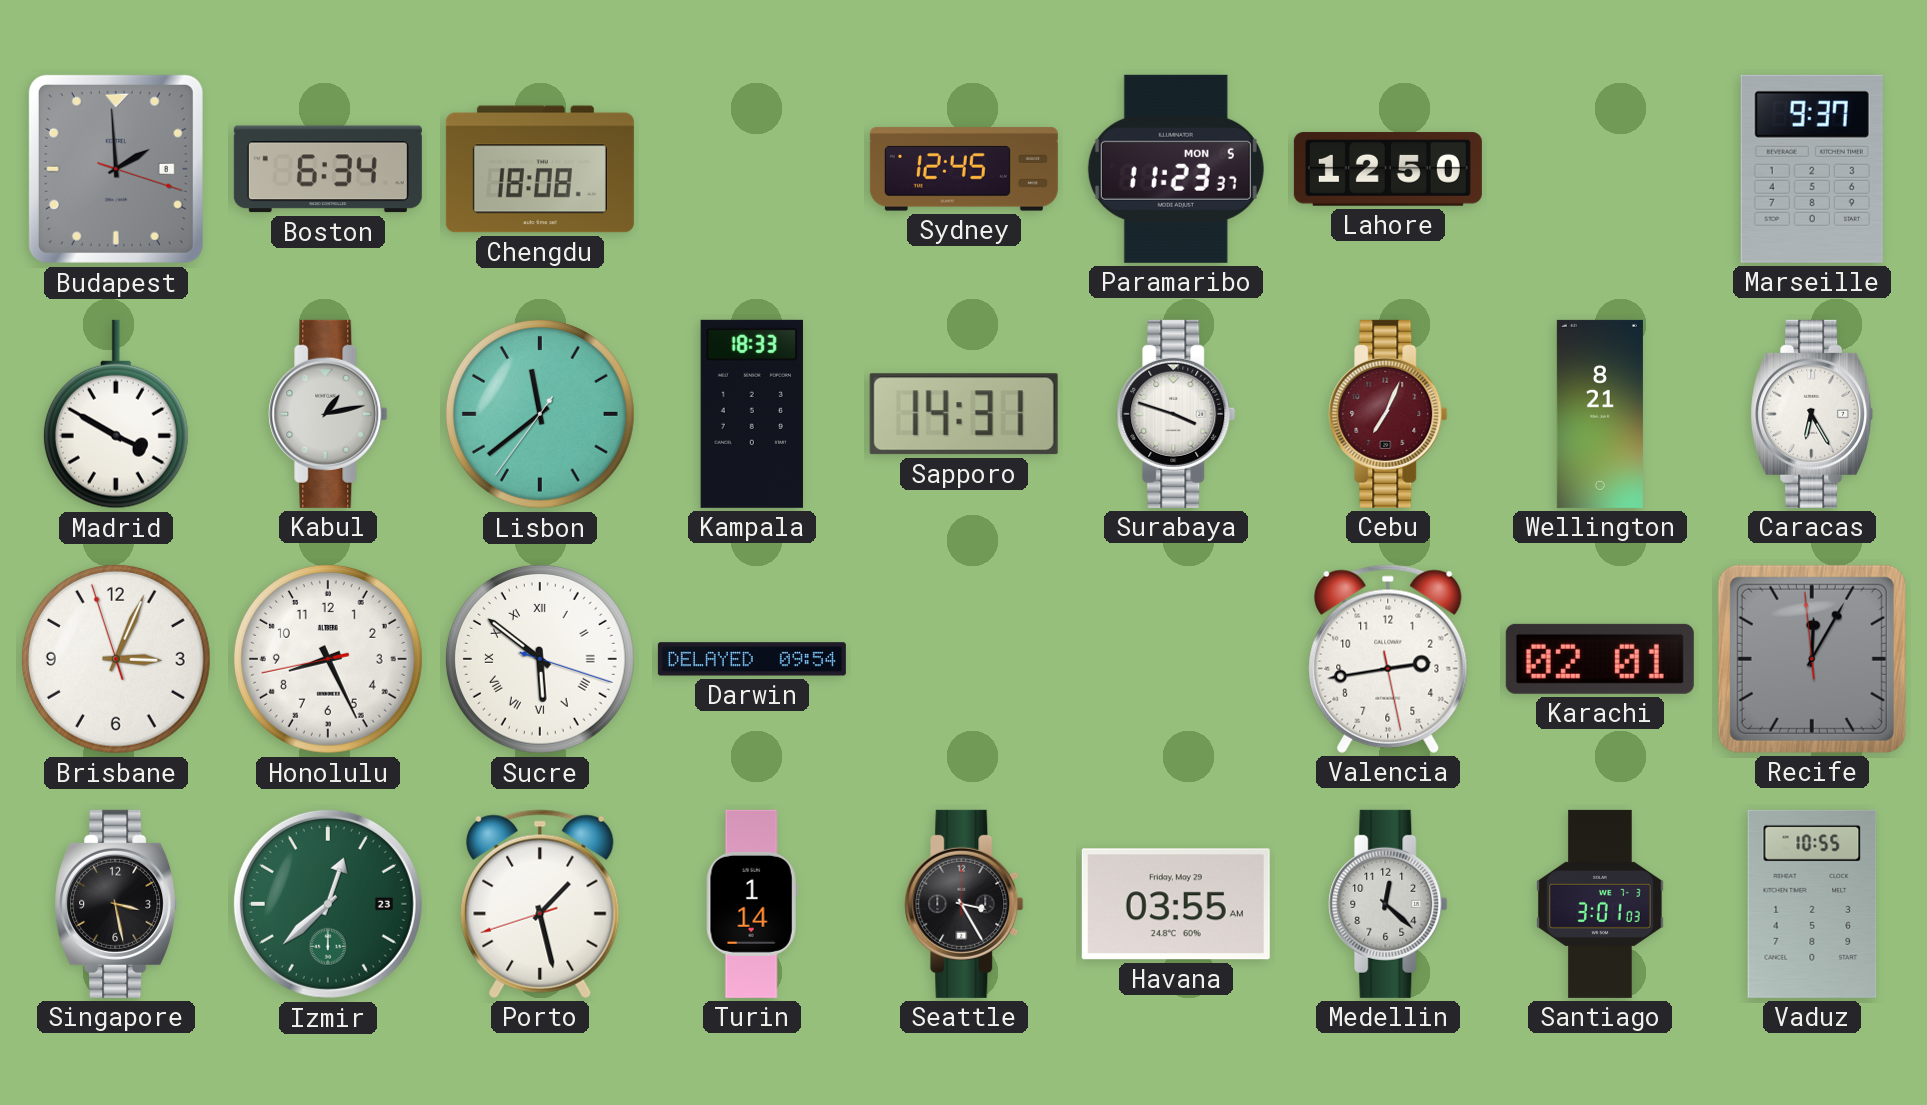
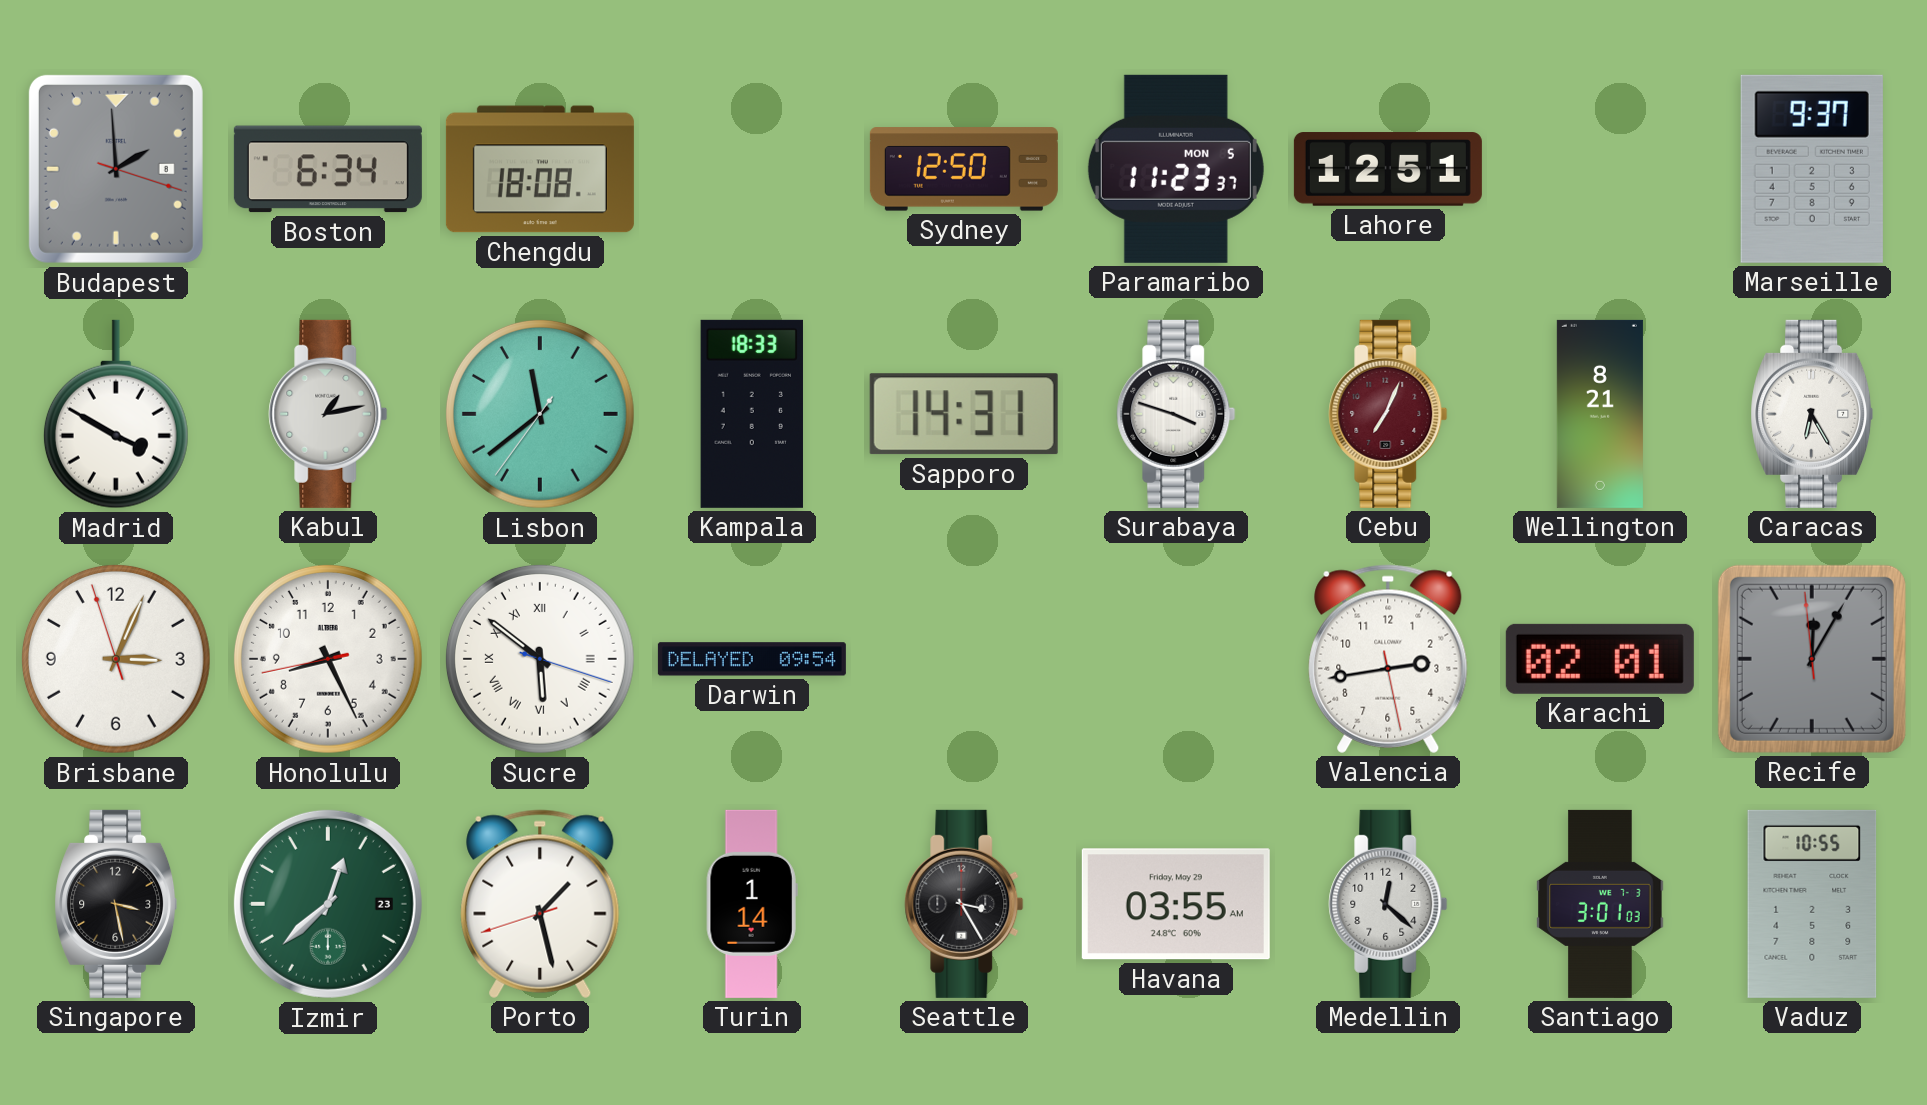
Sydney: 12:45 -> 12:50 (964, 169)
Lahore: 12:50 -> 12:51 (1388, 169)
